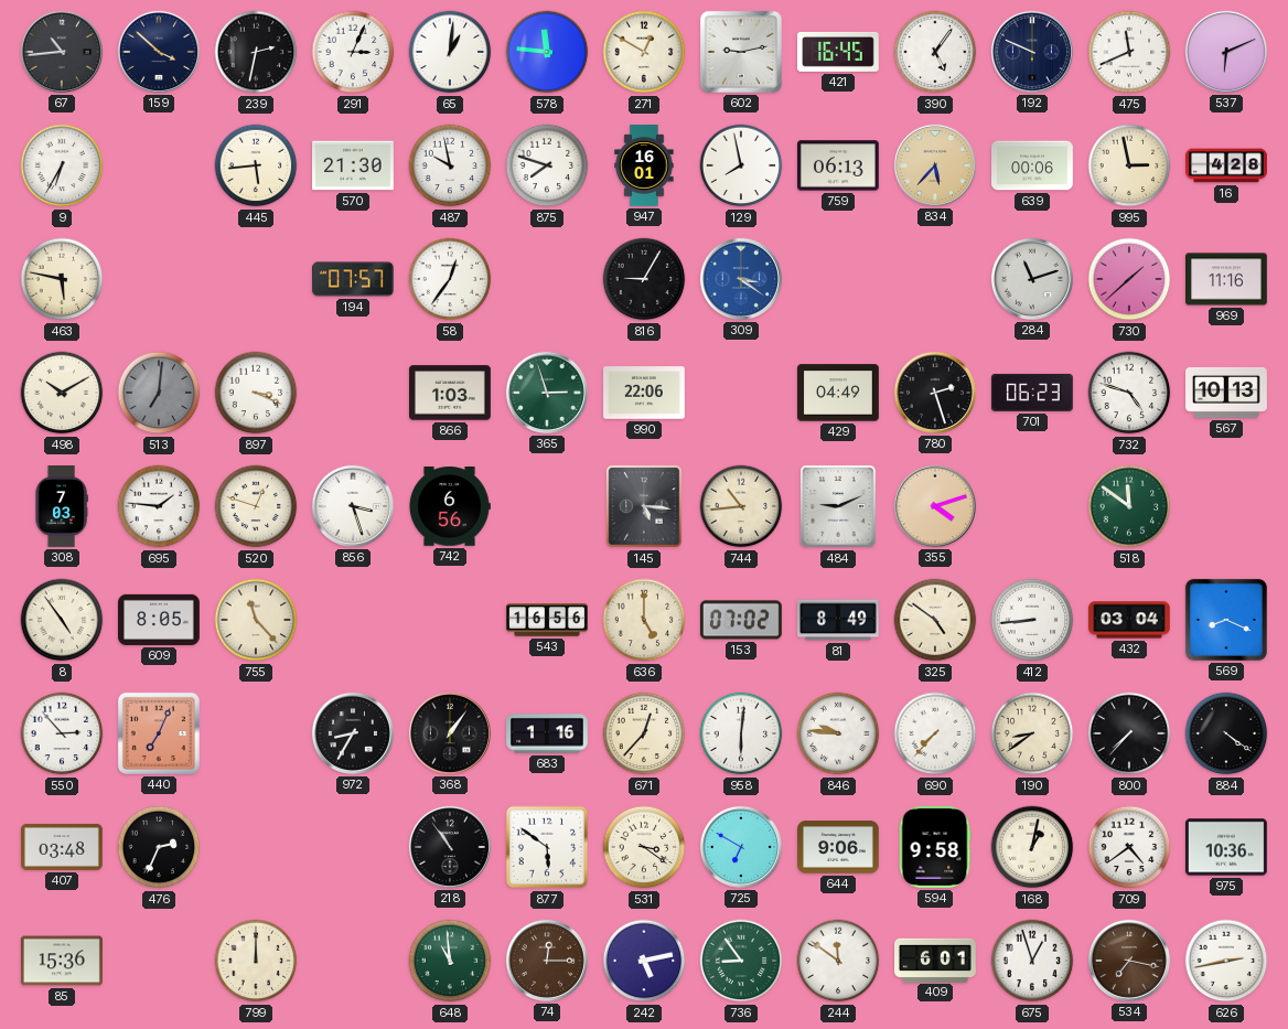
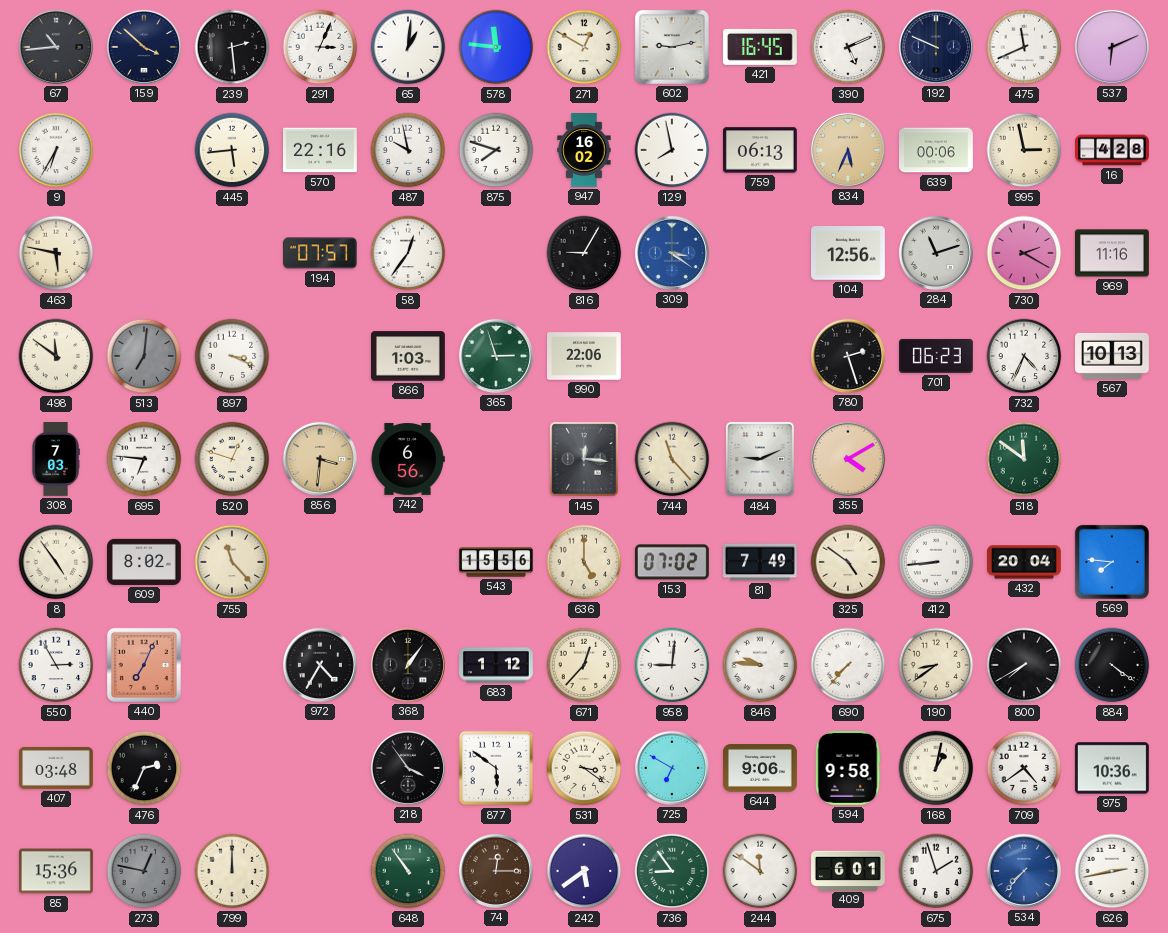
239: 2:32 -> 2:29 (232, 47)
390: 5:06 -> 5:11 (848, 47)
570: 21:30 -> 22:16 (321, 150)
947: 16:01 -> 16:02 (584, 151)
834: 5:37 -> 5:34 (848, 150)
104: none -> 12:56 (849, 254)
730: 1:38 -> 2:20 (1024, 253)
498: 10:10 -> 11:51 (56, 356)
429: 04:49 -> none (839, 393)
732: 4:48 -> 4:34 (1024, 356)
695: 1:46 -> 6:46 (144, 459)
856: 3:27 -> 3:31 (320, 459)
856 dial: white -> champagne (320, 459)
145: 5:16 -> 12:16 (584, 459)
744: 10:44 -> 11:23 (672, 459)
355: 4:12 -> 4:10 (848, 459)
609: 8:05 -> 8:02 (145, 562)
543: 16:56 -> 15:56 (497, 562)
81: 8:49 -> 7:49 (760, 562)
432: 03:04 -> 20:04 (1025, 562)
569: 8:19 -> 7:46 (1112, 562)
550: 2:53 -> 2:55 (56, 665)
972: 8:35 -> 4:35 (320, 665)
683: 1:16 -> 1:12 (497, 665)
958: 6:01 -> 9:01 (672, 665)
800: 7:37 -> 7:40 (1024, 665)
218: 10:54 -> 3:54 (408, 768)
273: none -> 12:47 (144, 871)
648: 10:59 -> 10:54 (408, 871)
242: 5:13 -> 5:39 (584, 871)
675: 12:57 -> 1:57 (936, 871)
534: 7:17 -> 7:37 (1024, 871)
534 dial: brown -> blue (1024, 871)
